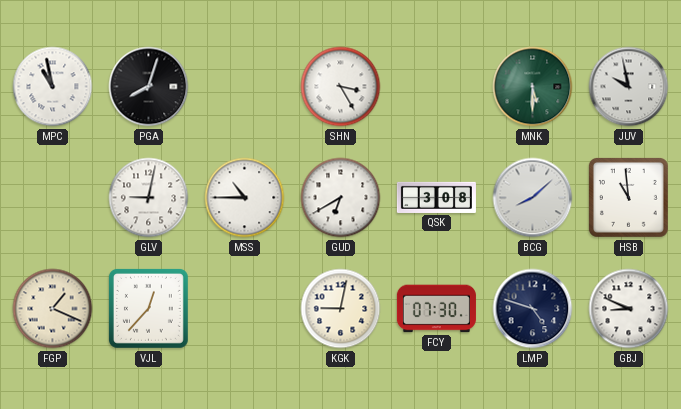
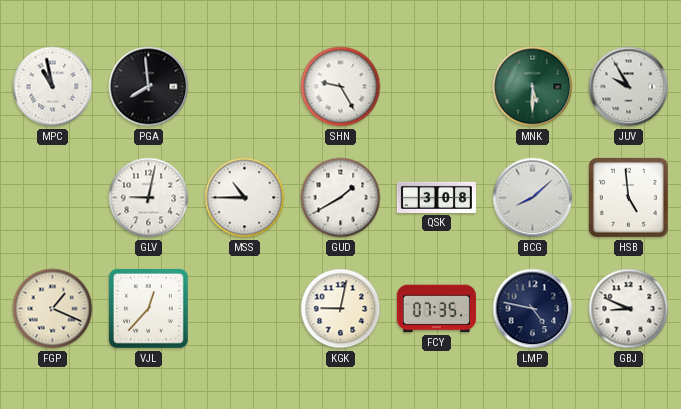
PGA: 8:03 -> 7:59 (149, 87)
SHN: 3:25 -> 9:25 (341, 87)
JUV: 9:58 -> 9:55 (629, 87)
GUD: 6:40 -> 1:40 (341, 198)
HSB: 10:59 -> 4:59 (628, 197)
FCY: 07:30 -> 07:35 (436, 309)
LMP: 4:48 -> 4:47 (533, 309)
